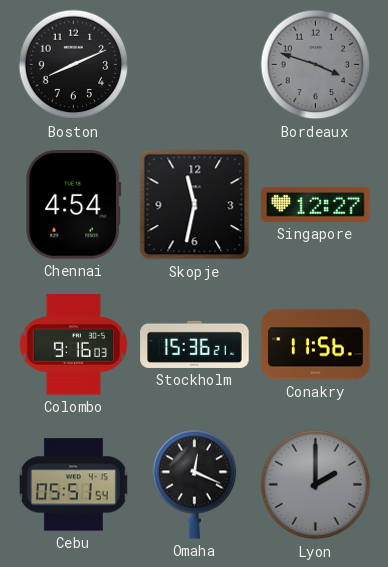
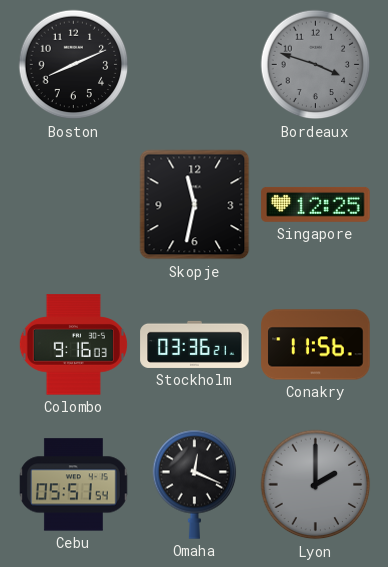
Chennai: 4:54 -> none (74, 205)
Singapore: 12:27 -> 12:25 (316, 204)
Stockholm: 15:36 -> 03:36 (195, 344)
